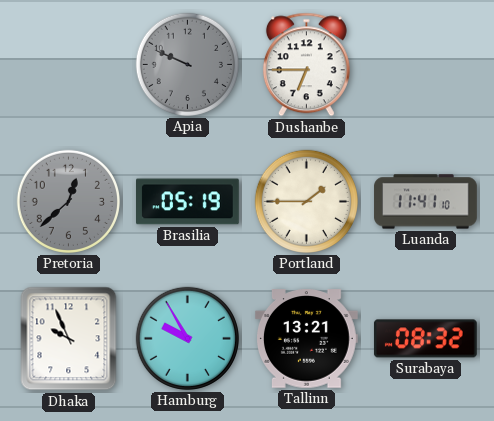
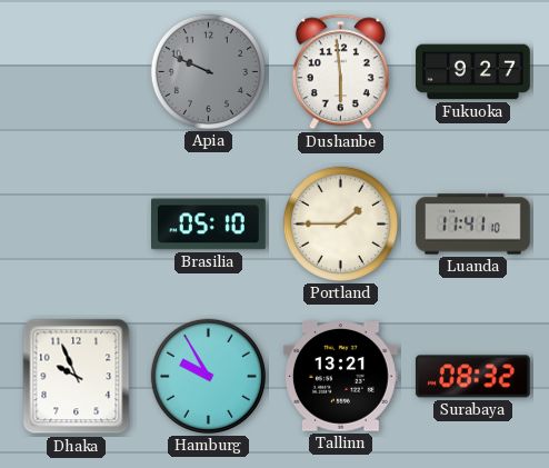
Dushanbe: 6:45 -> 5:59 (340, 72)
Fukuoka: none -> 9:27 (473, 72)
Pretoria: 12:38 -> none (68, 201)
Brasilia: 05:19 -> 05:10 (209, 225)
